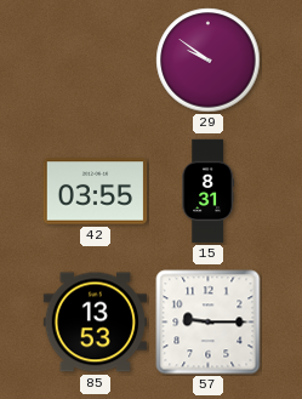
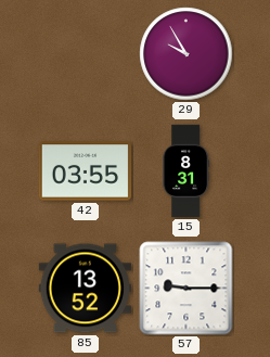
29: 9:51 -> 9:55 (187, 54)
85: 13:53 -> 13:52 (86, 289)
